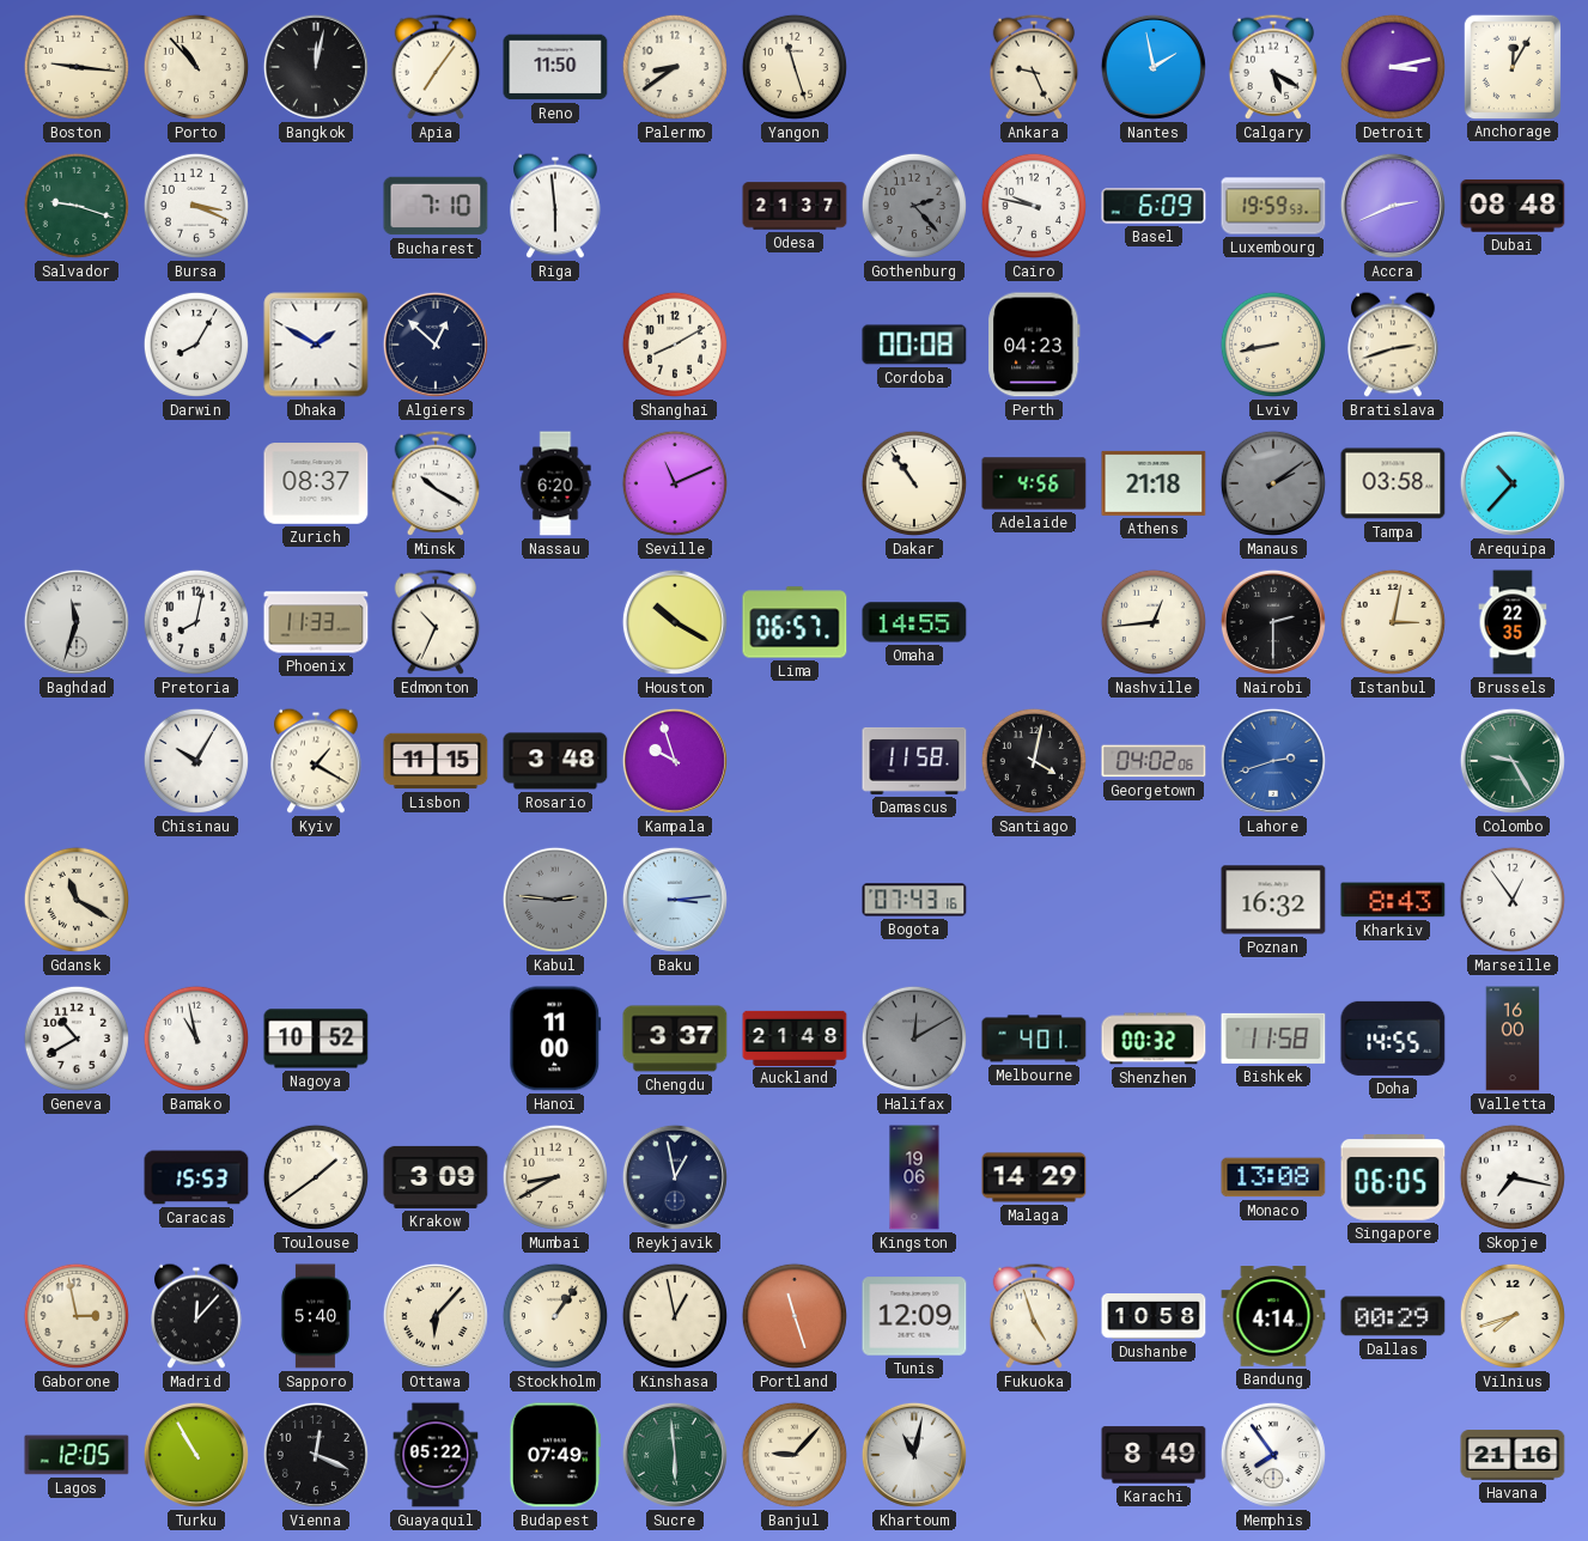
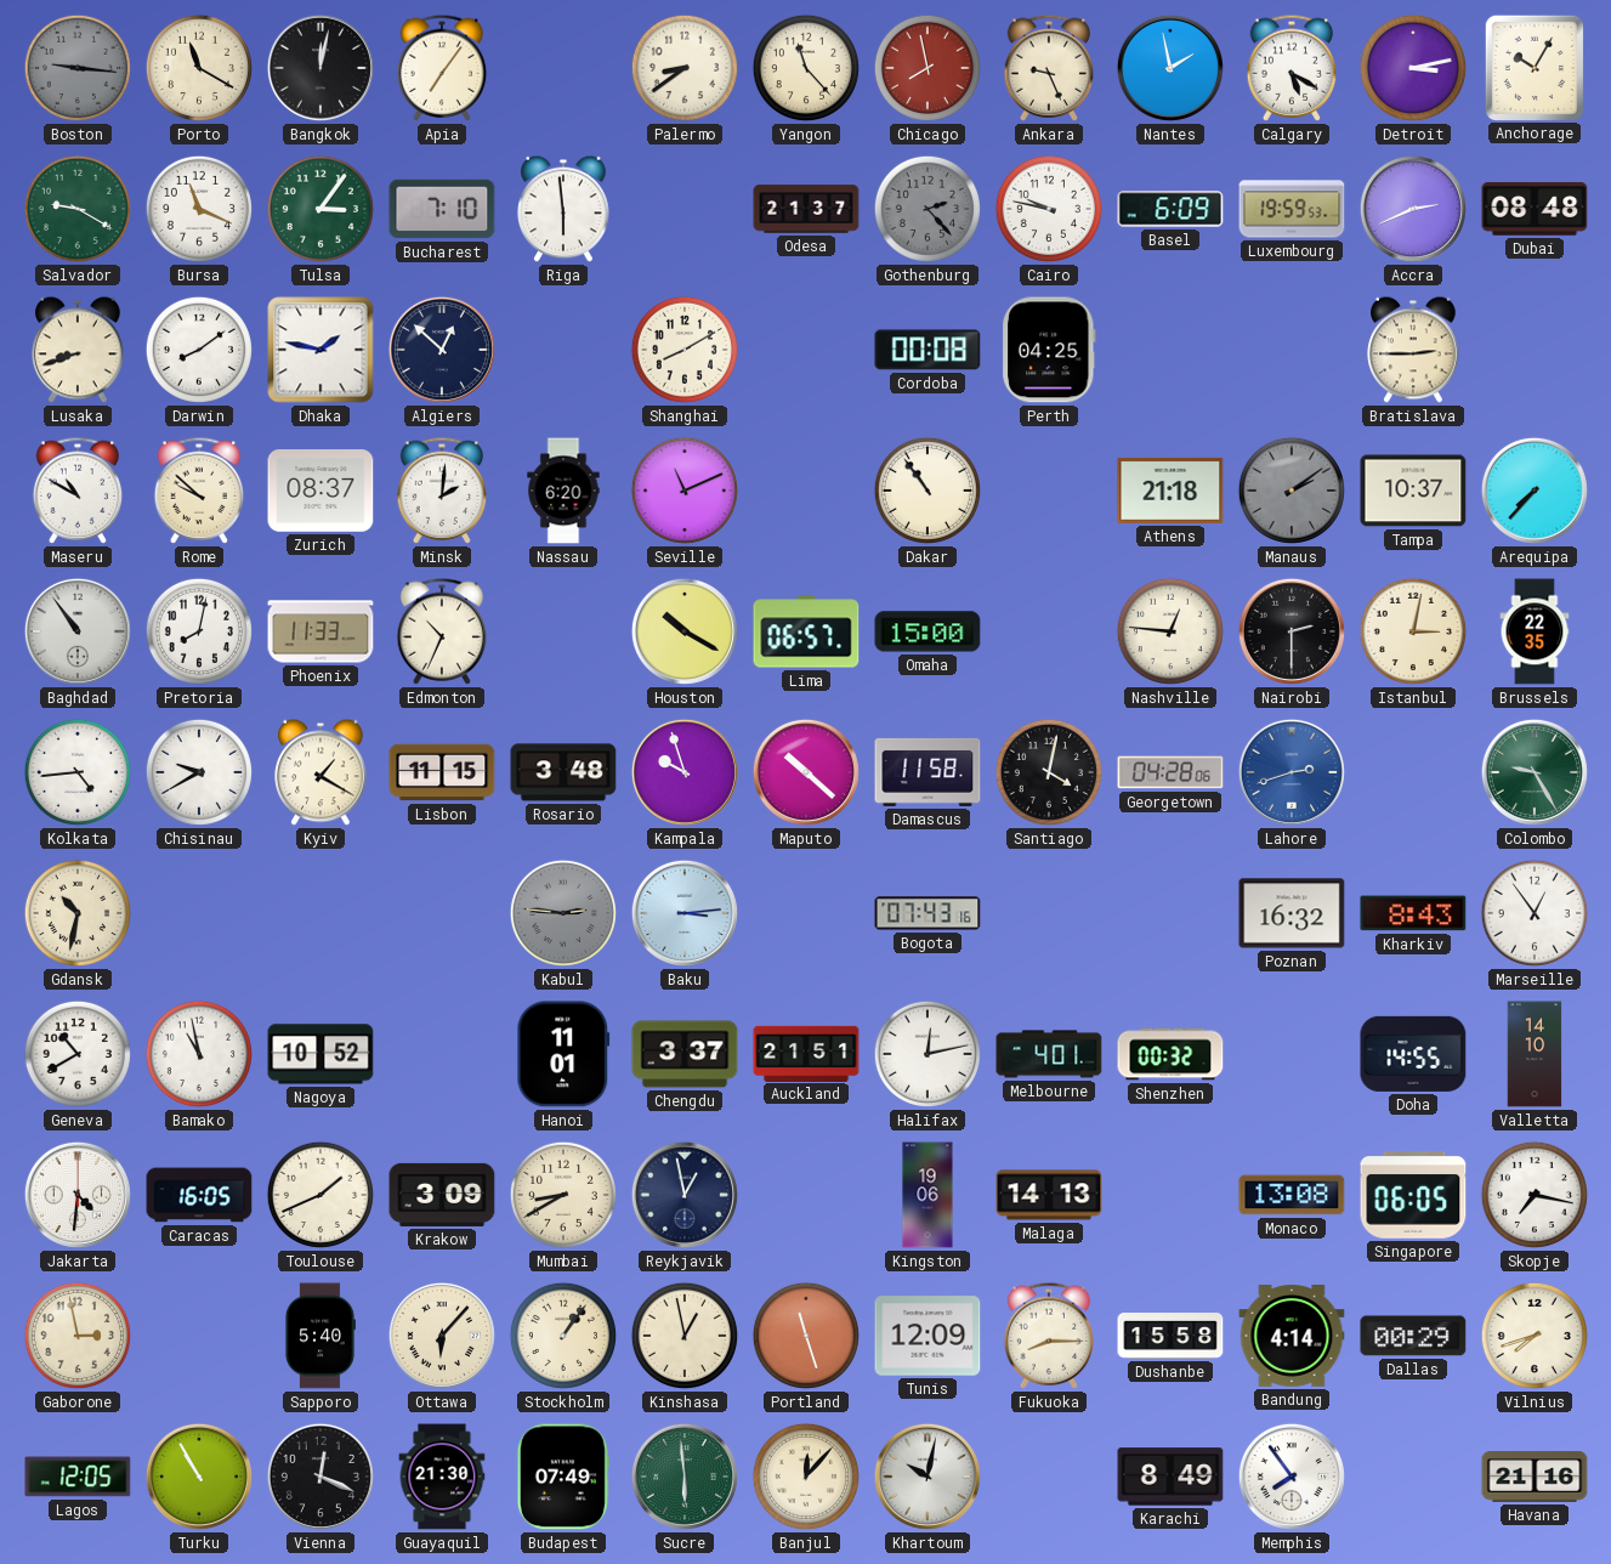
Boston dial: cream -> grey (78, 68)
Porto: 10:53 -> 11:20 (199, 68)
Reno: 11:50 -> none (555, 67)
Yangon: 11:27 -> 11:23 (806, 68)
Chicago: none -> 7:58 (928, 68)
Anchorage: 12:05 -> 10:05 (1533, 67)
Salvador: 9:18 -> 9:20 (78, 209)
Bursa: 3:19 -> 11:19 (199, 209)
Tulsa: none -> 3:06 (321, 209)
Lusaka: none -> 8:42 (78, 350)
Darwin: 8:05 -> 8:09 (199, 350)
Dhaka: 1:50 -> 1:47 (321, 350)
Perth: 04:23 -> 04:25 (1049, 350)
Lviv: 8:43 -> none (1273, 345)
Bratislava: 2:42 -> 2:45 (1413, 350)
Maseru: none -> 10:50 (78, 491)
Rome: none -> 9:52 (199, 491)
Minsk: 10:20 -> 2:01 (442, 491)
Adelaide: 4:56 -> none (1034, 483)
Tampa: 03:58 -> 10:37 (1413, 491)
Arequipa: 10:37 -> 7:37 (1535, 491)
Baghdad: 11:33 -> 10:54 (78, 631)
Omaha: 14:55 -> 15:00 (928, 631)
Nashville: 12:44 -> 12:46 (1170, 631)
Kolkata: none -> 4:44 (78, 772)
Chisinau: 10:05 -> 9:40 (199, 772)
Maputo: none -> 10:22 (806, 772)
Georgetown: 04:02 -> 04:28 (1170, 772)
Gdansk: 11:20 -> 10:32 (78, 913)
Hanoi: 11:00 -> 11:01 (563, 1054)
Auckland: 21:48 -> 21:51 (806, 1053)
Halifax: 12:10 -> 12:13 (928, 1054)
Halifax dial: grey -> white (928, 1054)
Bishkek: 11:58 -> none (1273, 1038)
Valletta: 16:00 -> 14:10 (1535, 1054)
Jakarta: none -> 4:31 (78, 1195)
Caracas: 15:53 -> 16:05 (199, 1195)
Toulouse: 1:39 -> 1:41 (321, 1195)
Malaga: 14:29 -> 14:13 (1049, 1195)
Madrid: 12:07 -> none (196, 1316)
Fukuoka: 4:57 -> 8:15 (1049, 1336)
Dushanbe: 10:58 -> 15:58 (1170, 1337)
Guayaquil: 05:22 -> 21:30 (442, 1477)
Banjul: 9:07 -> 12:07 (806, 1477)
Khartoum: 11:02 -> 10:02 (928, 1477)
